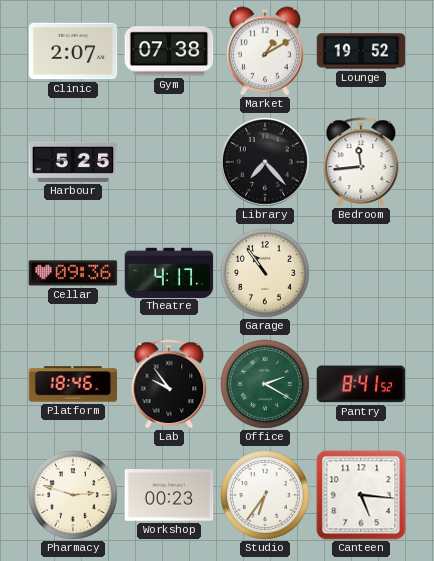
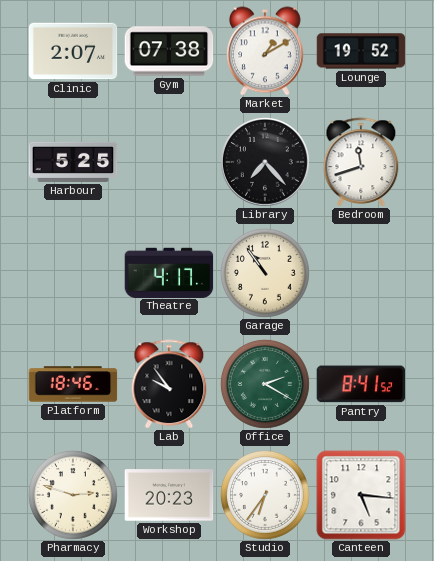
Bedroom: 11:44 -> 11:42 (361, 162)
Cellar: 09:36 -> none (73, 273)
Workshop: 00:23 -> 20:23 (169, 495)
